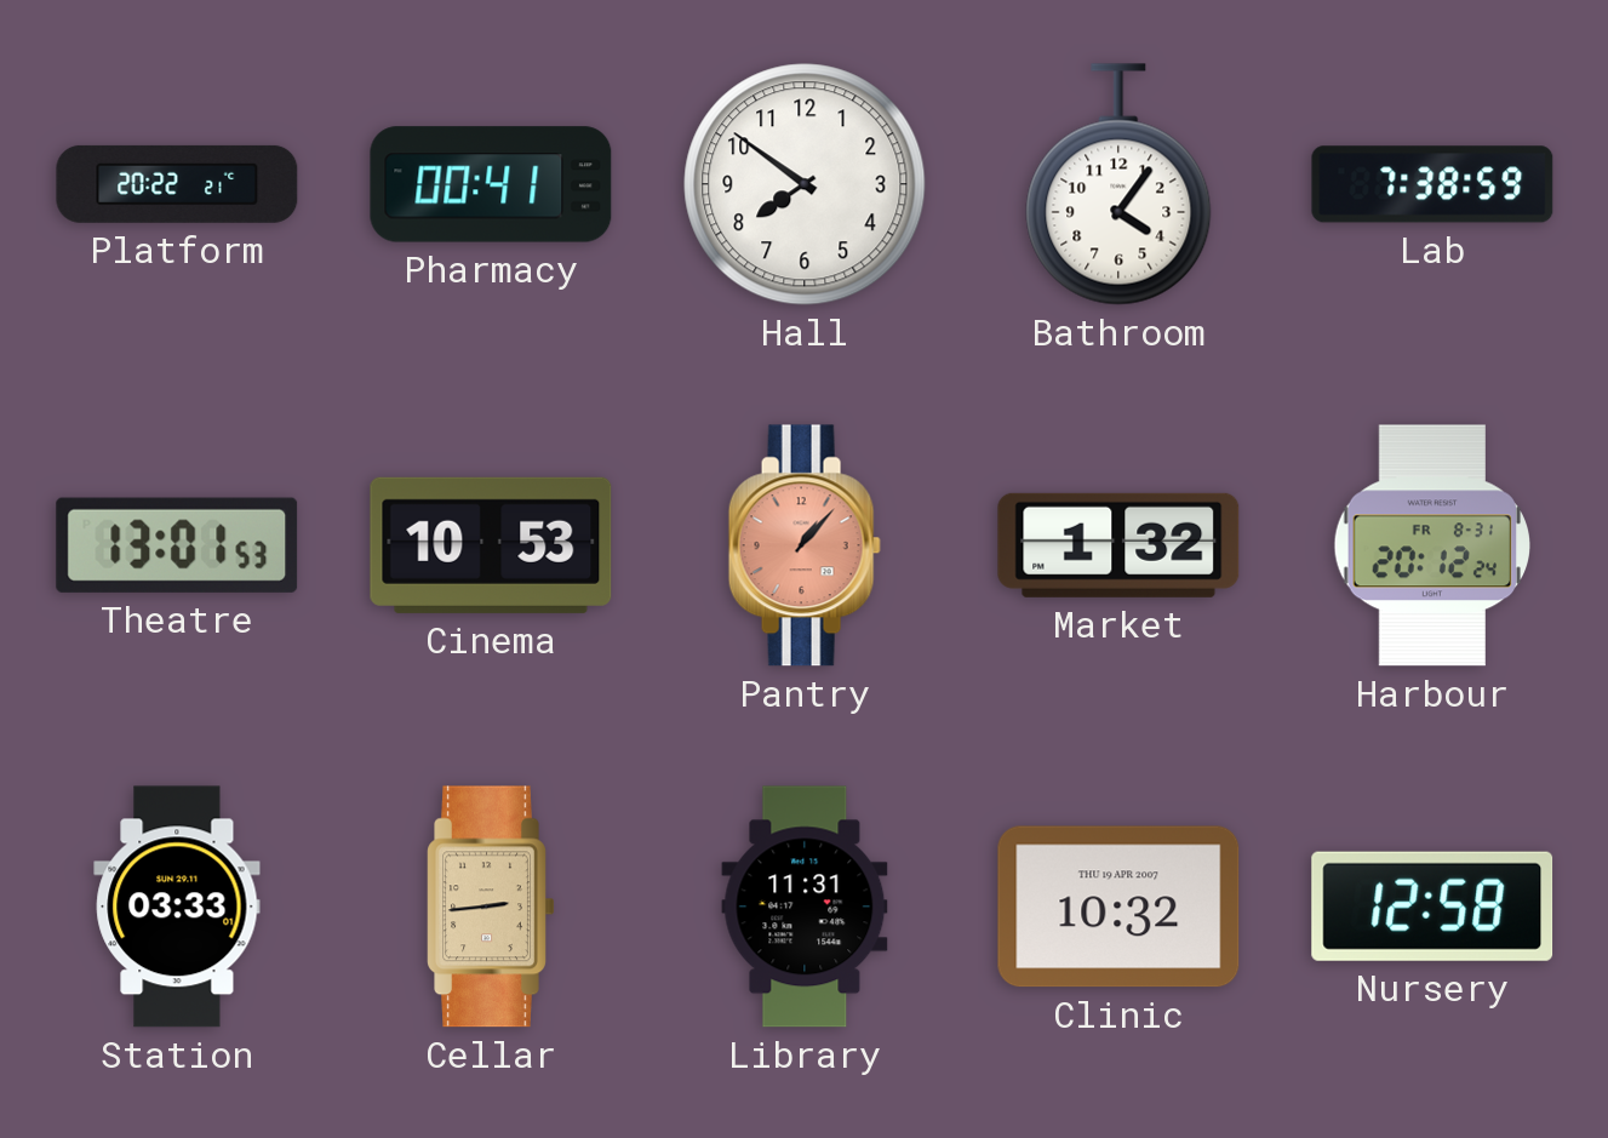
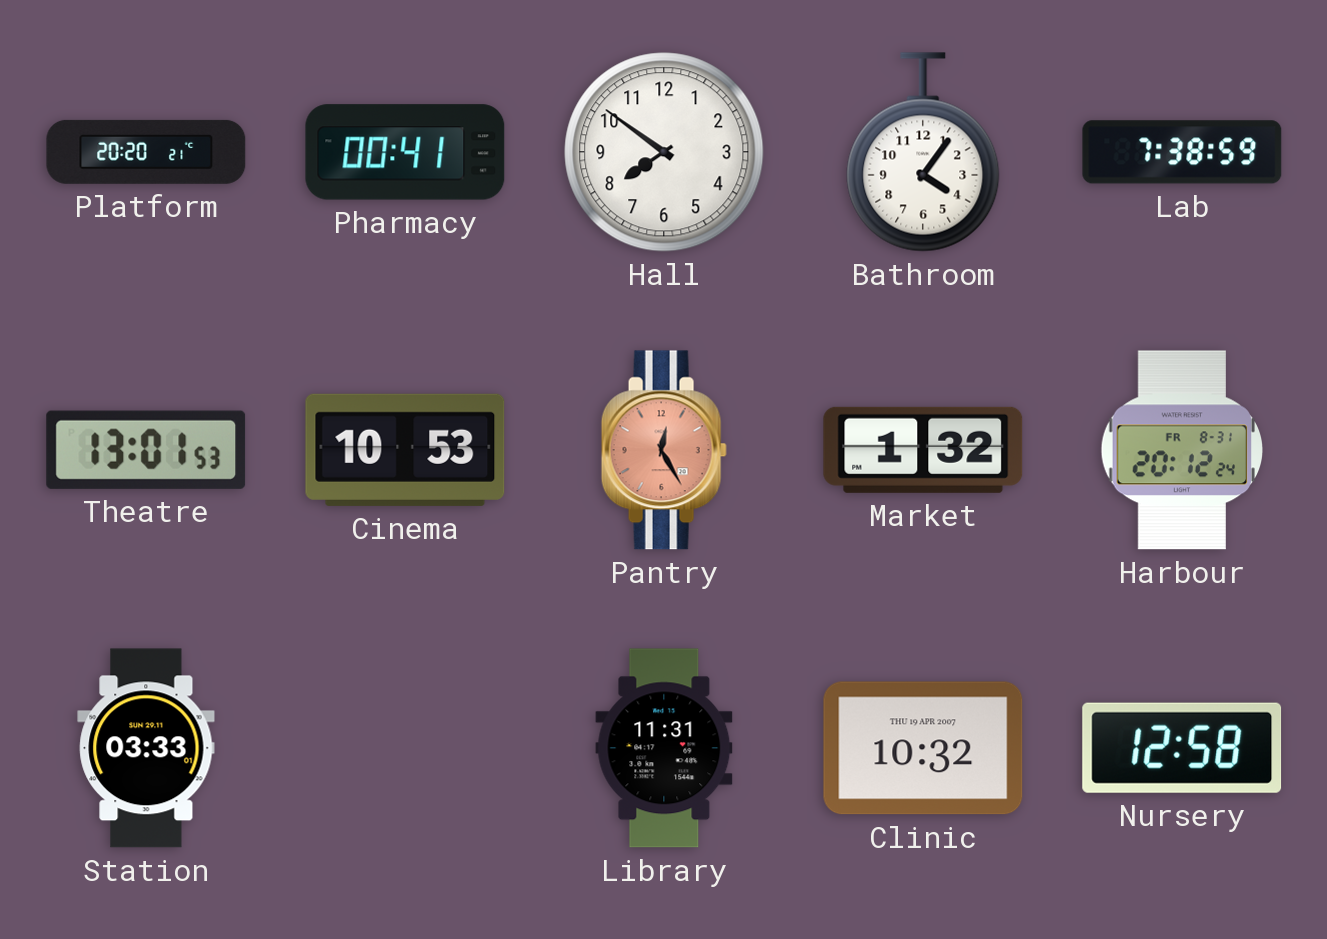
Platform: 20:22 -> 20:20 (146, 152)
Pantry: 1:07 -> 12:25 (664, 450)
Cellar: 2:44 -> none (491, 907)
